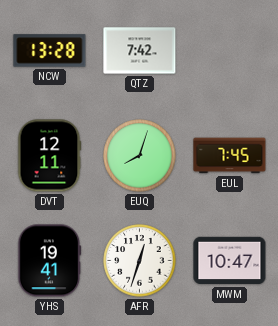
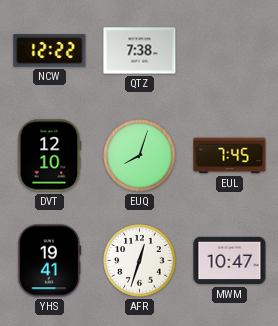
NCW: 13:28 -> 12:22 (50, 51)
QTZ: 7:42 -> 7:38 (140, 51)
DVT: 12:11 -> 12:10 (49, 156)
